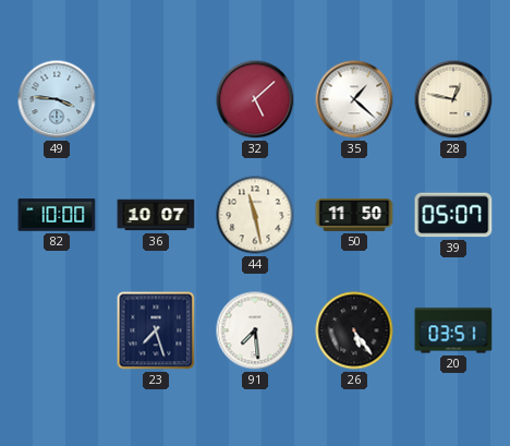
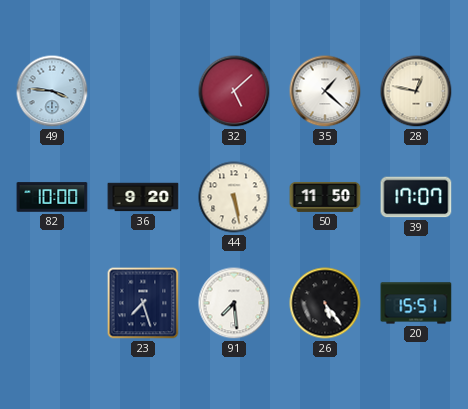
36: 10:07 -> 9:20 (143, 197)
44: 11:28 -> 5:28 (234, 197)
39: 05:07 -> 17:07 (416, 197)
20: 03:51 -> 15:51 (416, 303)
